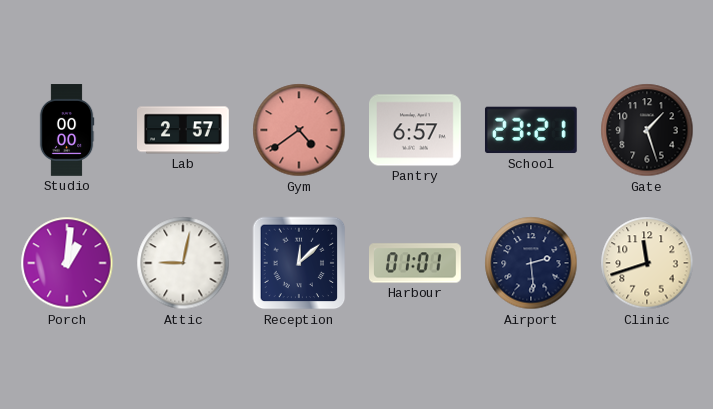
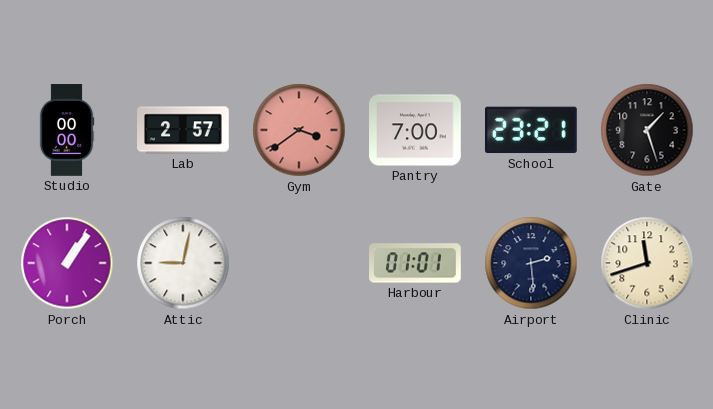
Gym: 4:39 -> 3:39 (299, 130)
Pantry: 6:57 -> 7:00 (416, 130)
Porch: 1:01 -> 1:06 (67, 263)
Reception: 12:08 -> none (299, 263)
